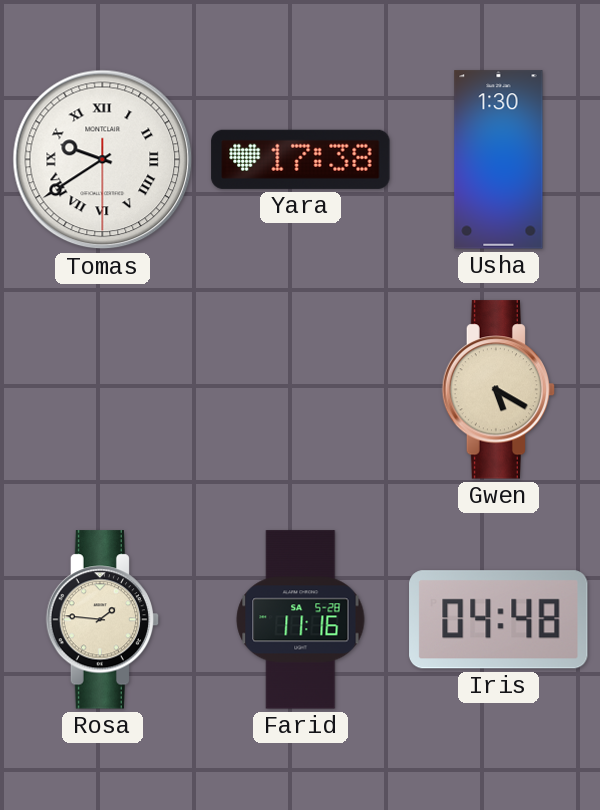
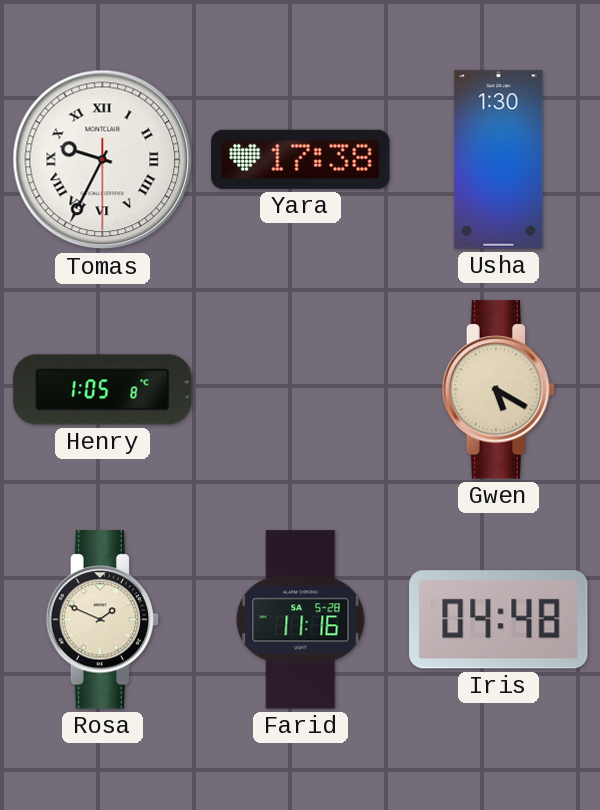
Tomas: 9:39 -> 9:34 (103, 160)
Henry: none -> 1:05 (103, 390)
Rosa: 1:46 -> 1:49 (103, 620)
